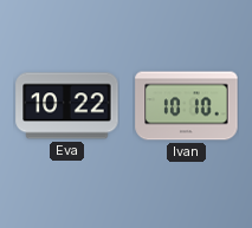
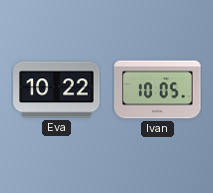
Ivan: 10:10 -> 10:05 (158, 90)
